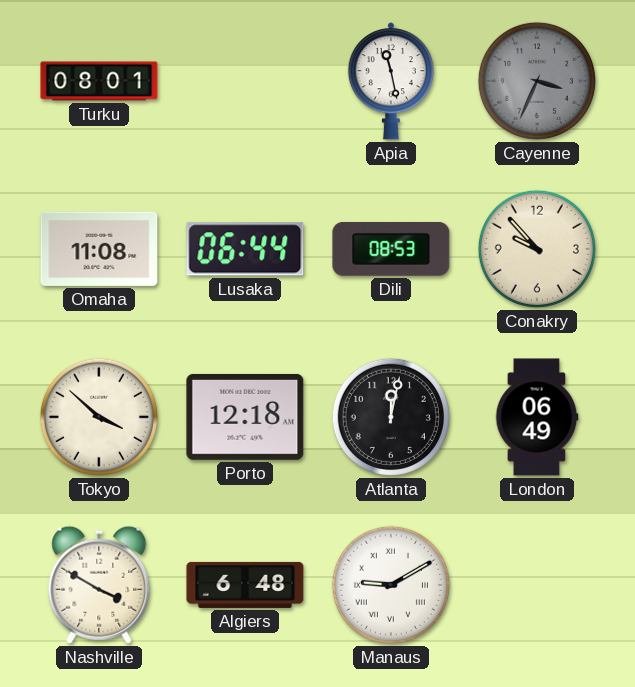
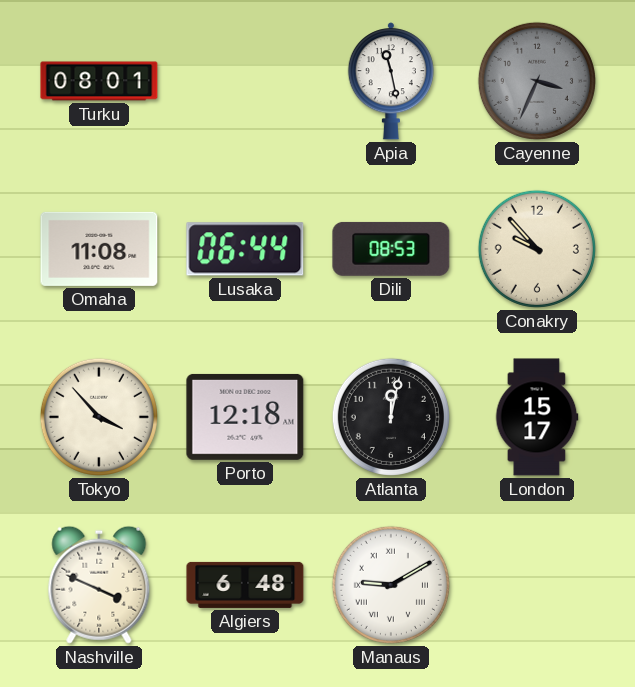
Tokyo: 3:52 -> 3:53 (99, 417)
London: 06:49 -> 15:17 (537, 417)
Nashville: 3:50 -> 3:49 (99, 585)
